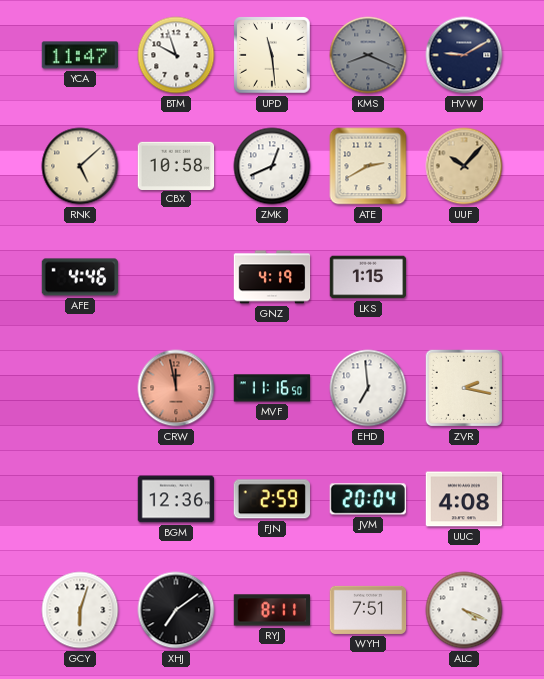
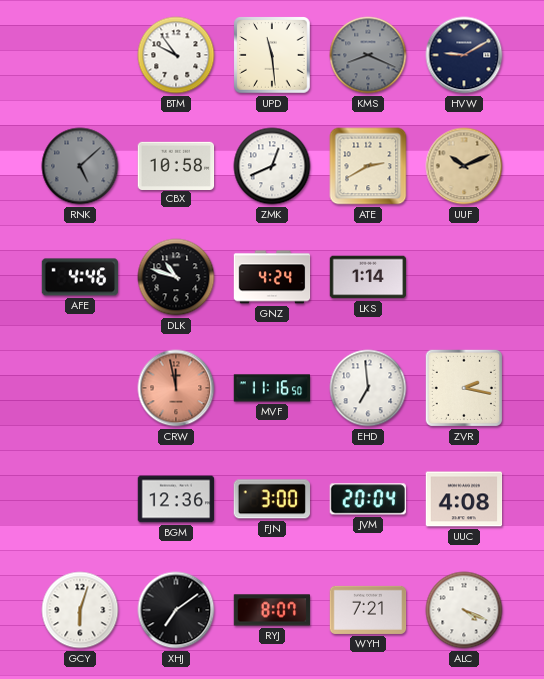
YCA: 11:47 -> none (80, 55)
BTM: 9:57 -> 9:54 (176, 55)
RNK dial: cream -> grey (80, 166)
UUF: 10:07 -> 10:11 (464, 166)
DLK: none -> 10:48 (176, 277)
GNZ: 4:19 -> 4:24 (272, 277)
LKS: 1:15 -> 1:14 (368, 277)
FJN: 2:59 -> 3:00 (271, 499)
RYJ: 8:11 -> 8:07 (272, 610)
WYH: 7:51 -> 7:21 (368, 610)
